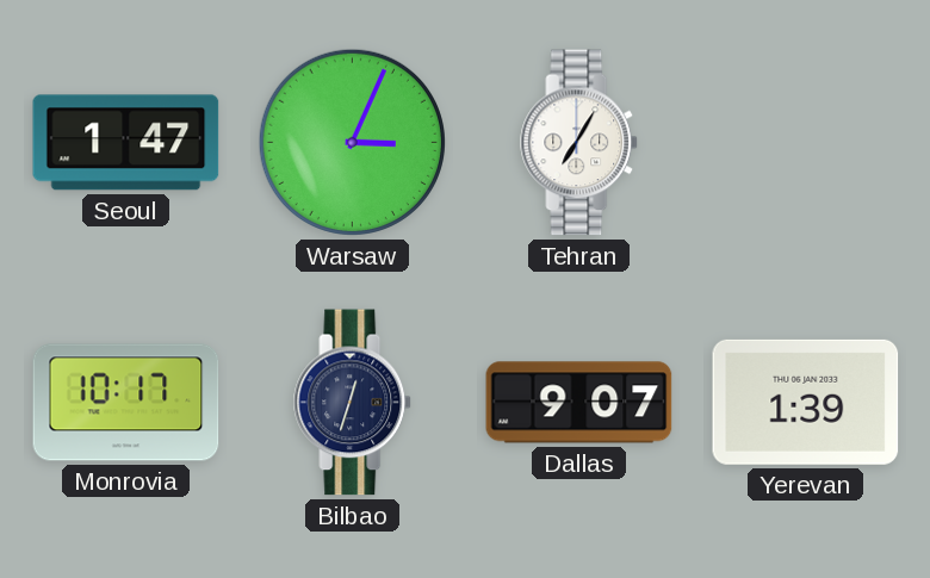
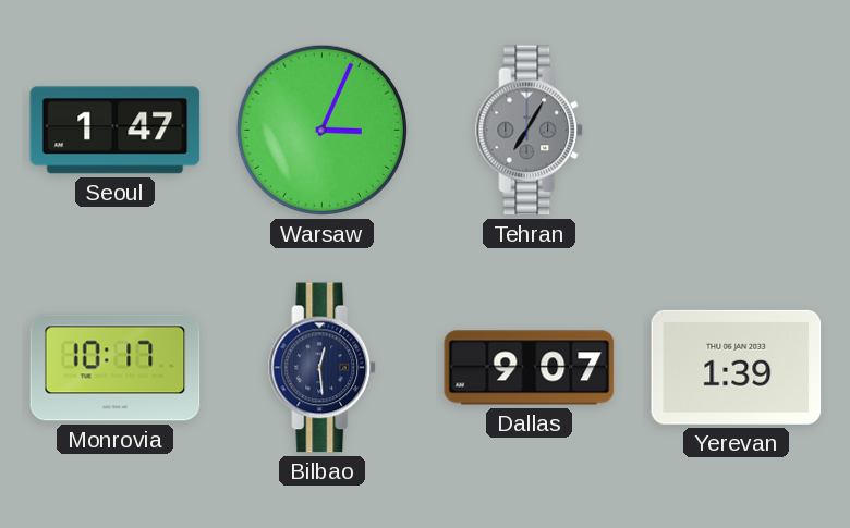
Tehran dial: white -> grey (530, 131)
Bilbao: 12:33 -> 12:29 (323, 368)
